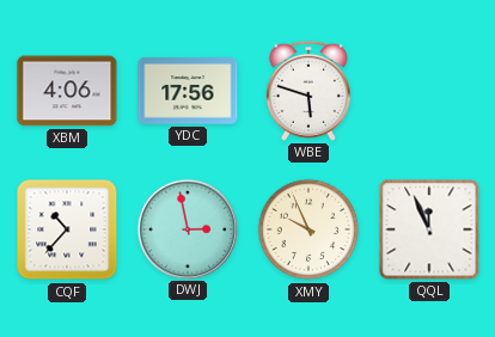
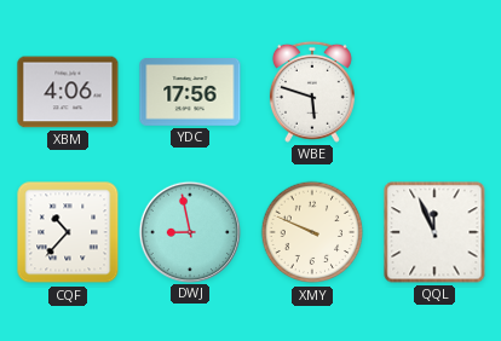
DWJ: 2:58 -> 8:58 (189, 231)
XMY: 9:56 -> 9:49 (312, 232)
